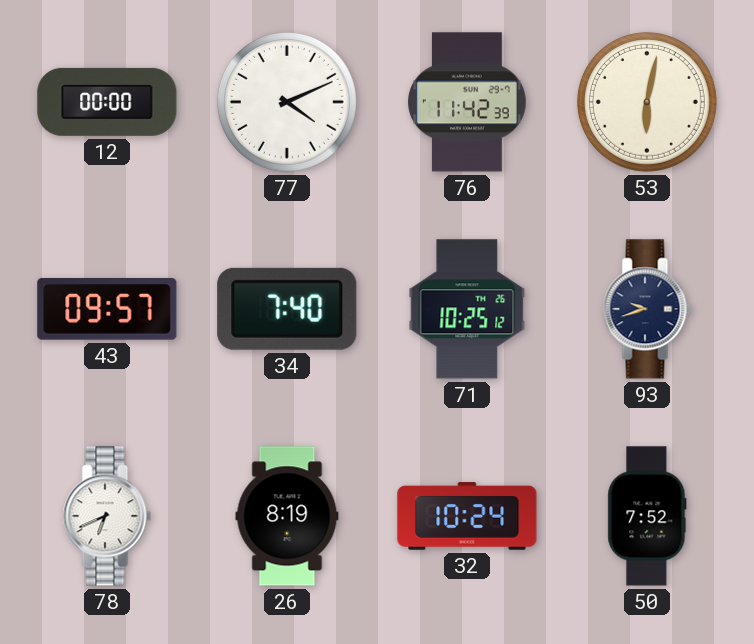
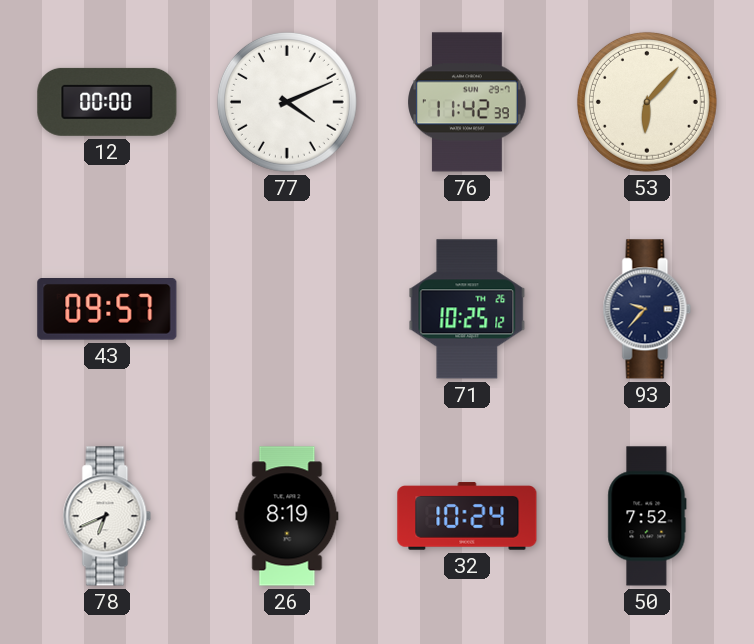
53: 6:02 -> 6:07 (647, 102)
34: 7:40 -> none (287, 309)
93: 9:42 -> 9:37 (647, 309)
